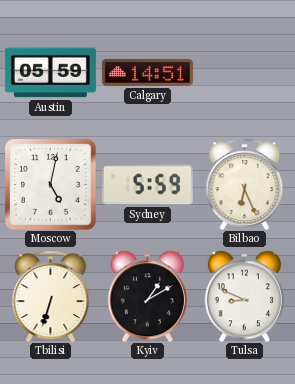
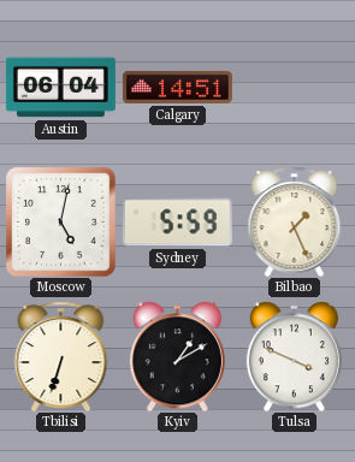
Austin: 05:59 -> 06:04 (60, 88)
Bilbao: 6:26 -> 1:26 (295, 221)
Tulsa: 8:49 -> 3:49 (294, 356)
